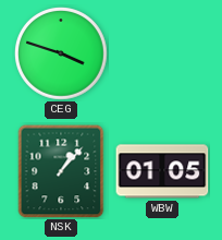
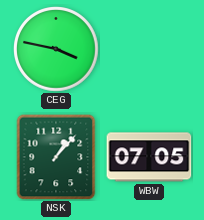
CEG: 3:48 -> 3:47 (57, 50)
WBW: 01:05 -> 07:05 (149, 157)
